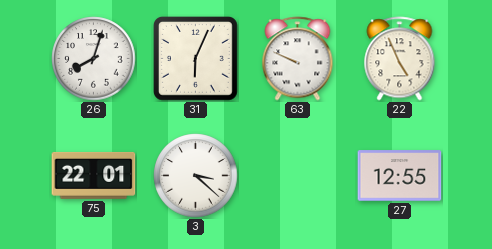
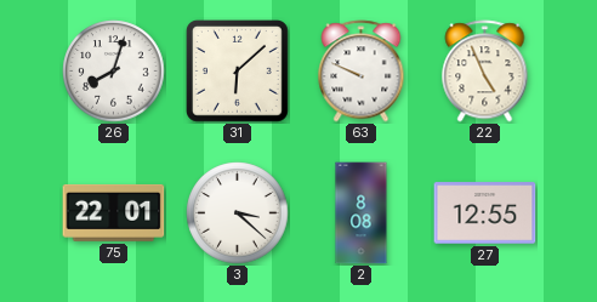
31: 6:04 -> 6:08 (238, 72)
2: none -> 8:08 (362, 213)
